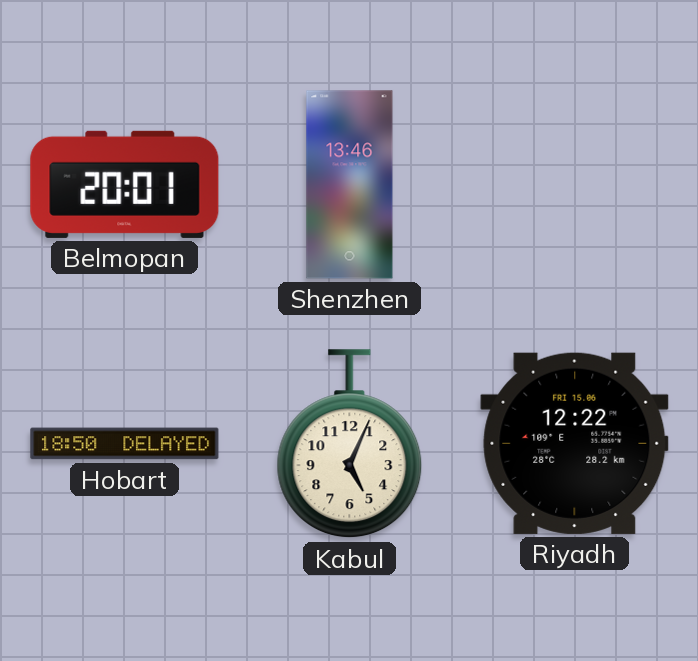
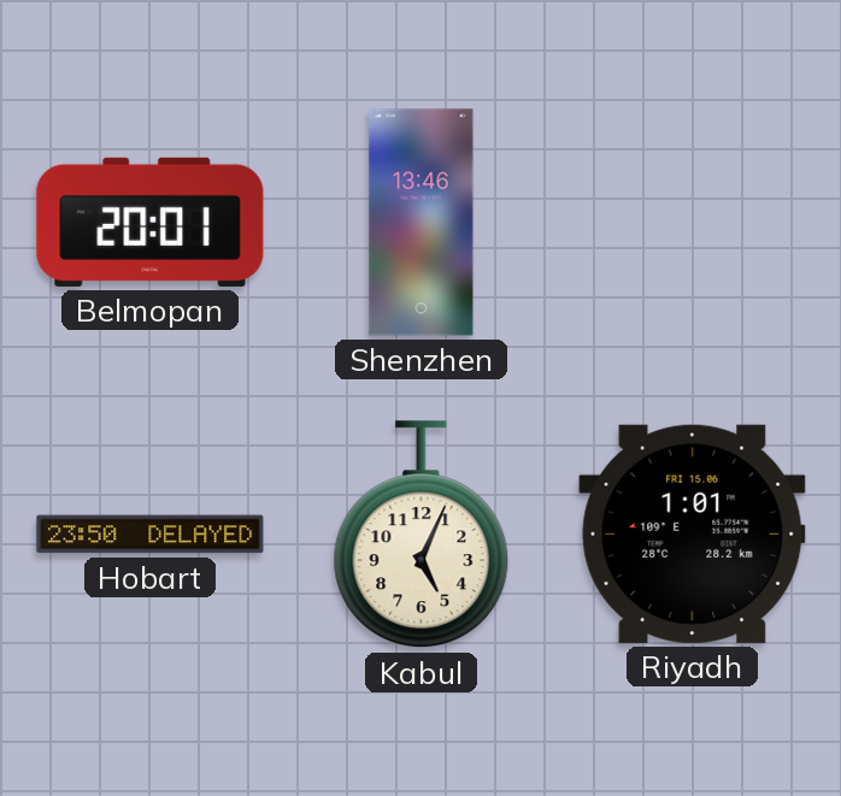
Hobart: 18:50 -> 23:50 (151, 535)
Riyadh: 12:22 -> 1:01 (693, 533)
